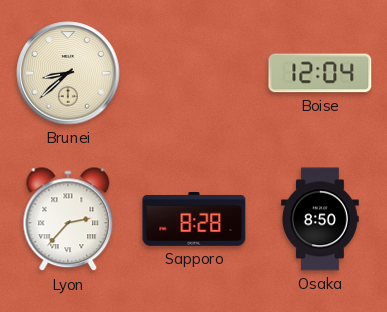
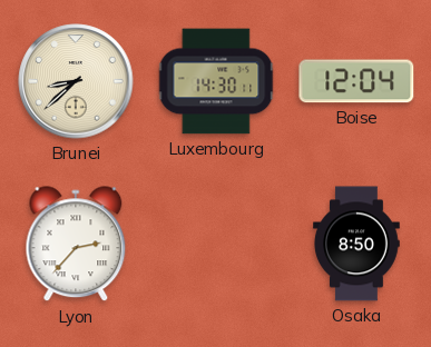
Luxembourg: none -> 14:30 (216, 81)
Sapporo: 8:28 -> none (194, 220)
